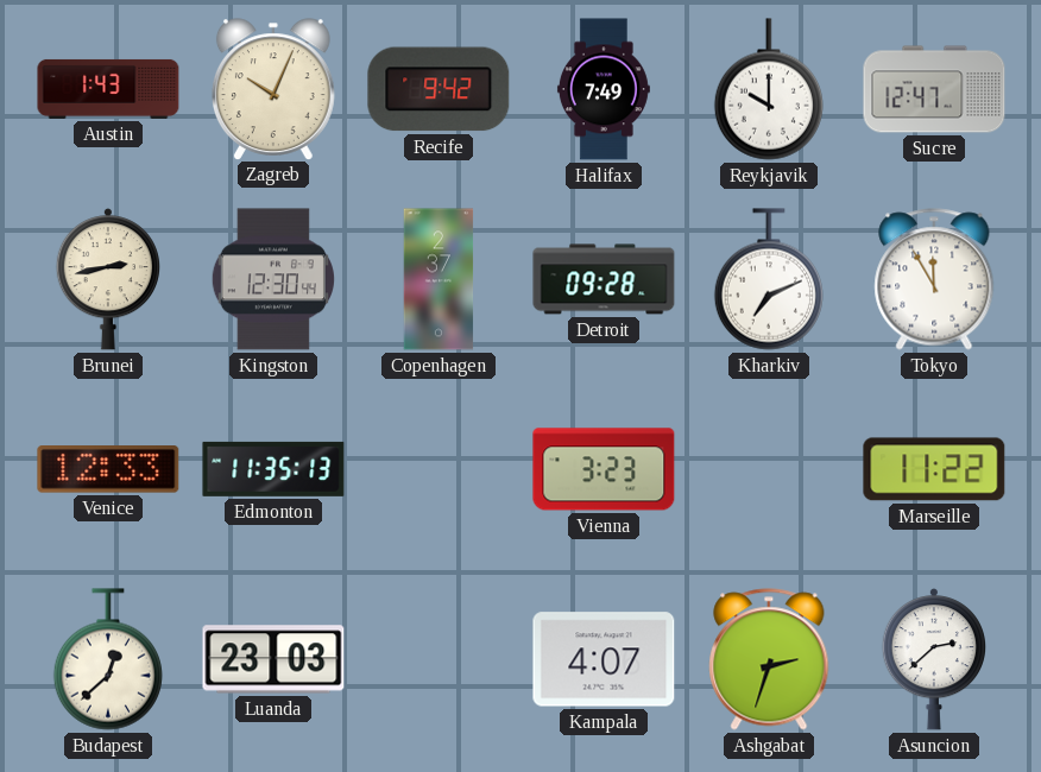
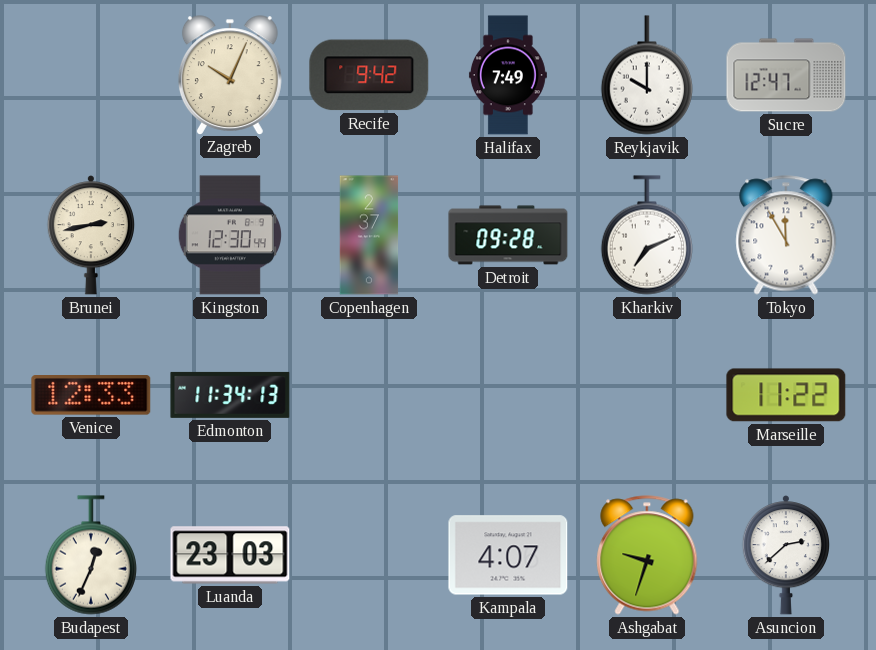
Austin: 1:43 -> none (108, 89)
Edmonton: 11:35 -> 11:34 (230, 395)
Vienna: 3:23 -> none (604, 469)
Budapest: 12:38 -> 12:34 (91, 555)
Ashgabat: 2:33 -> 9:33 (647, 555)
